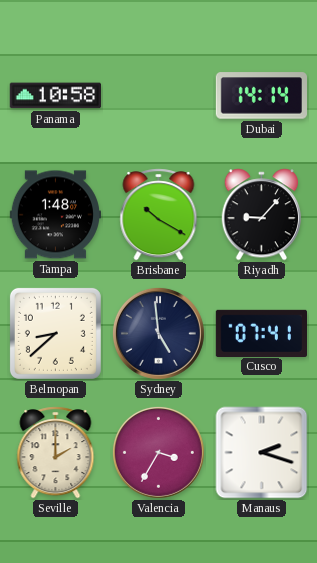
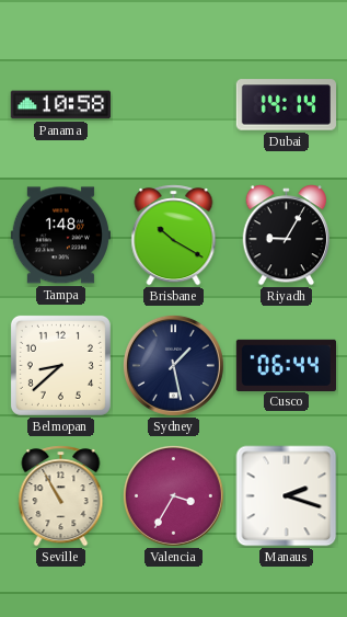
Riyadh: 9:07 -> 9:05 (287, 236)
Sydney: 4:59 -> 1:28 (173, 365)
Cusco: 07:41 -> 06:44 (286, 365)
Seville: 2:00 -> 10:55 (61, 496)
